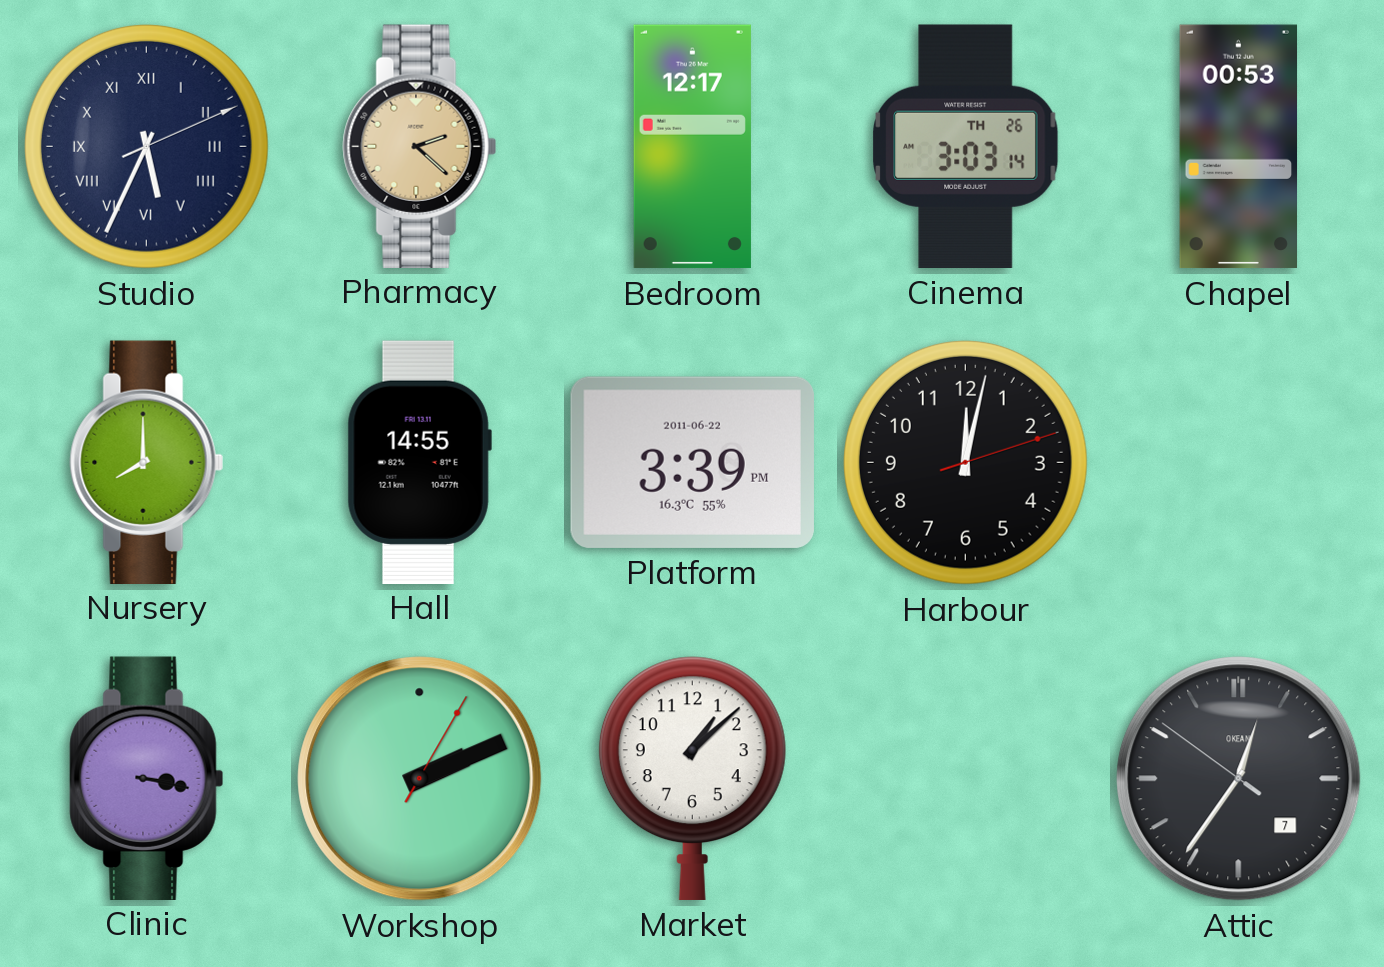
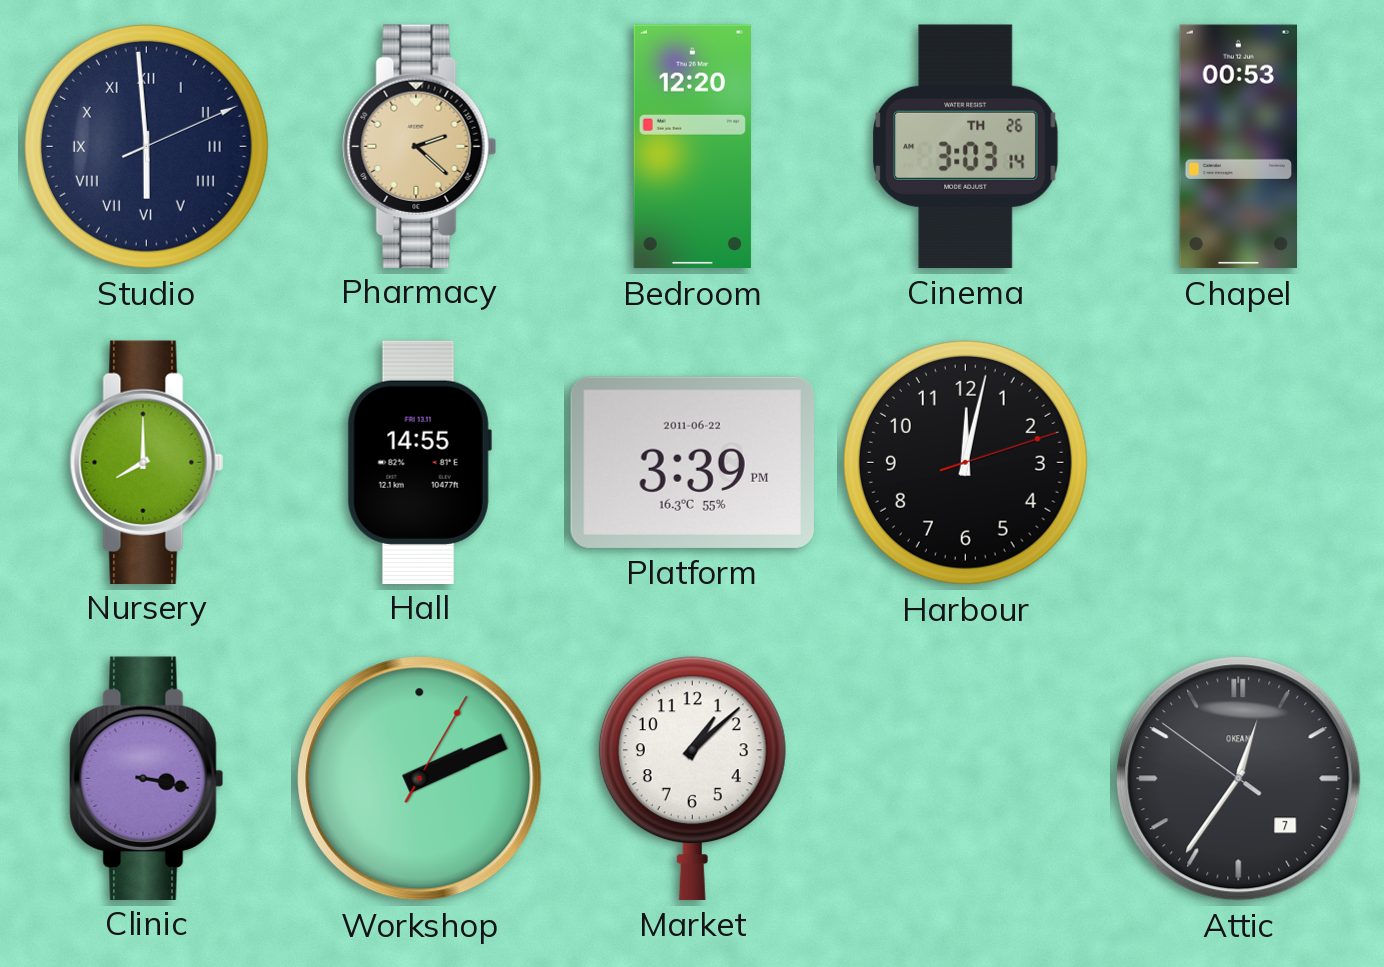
Studio: 5:34 -> 5:59 (146, 146)
Bedroom: 12:17 -> 12:20 (692, 147)
